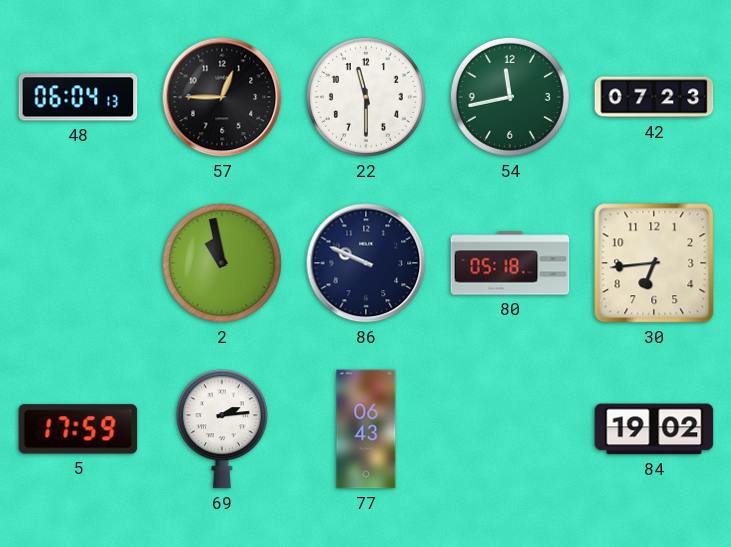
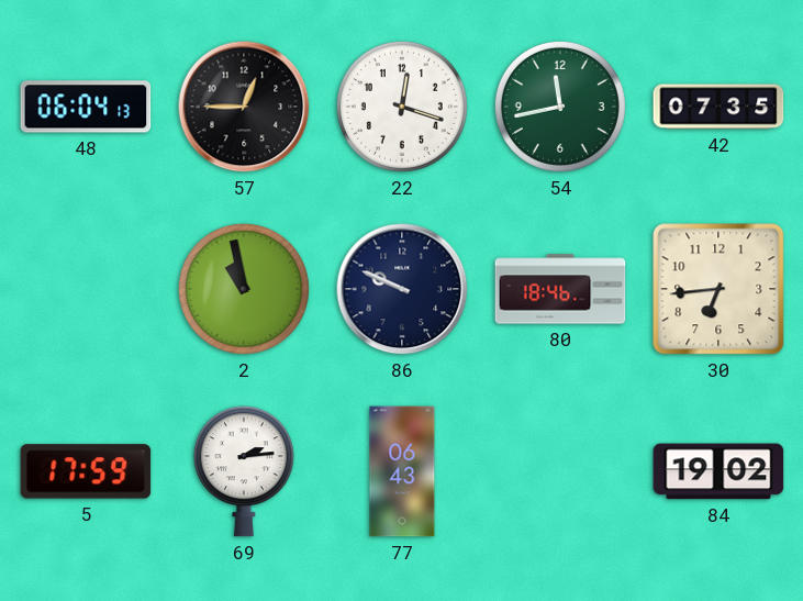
22: 11:30 -> 12:18 (402, 107)
42: 07:23 -> 07:35 (718, 107)
80: 05:18 -> 18:46 (560, 289)
